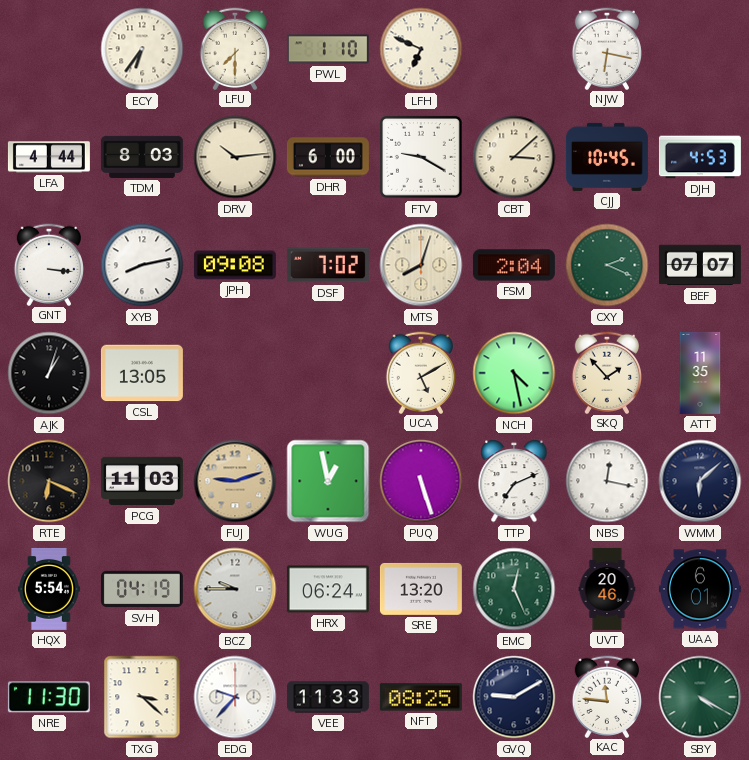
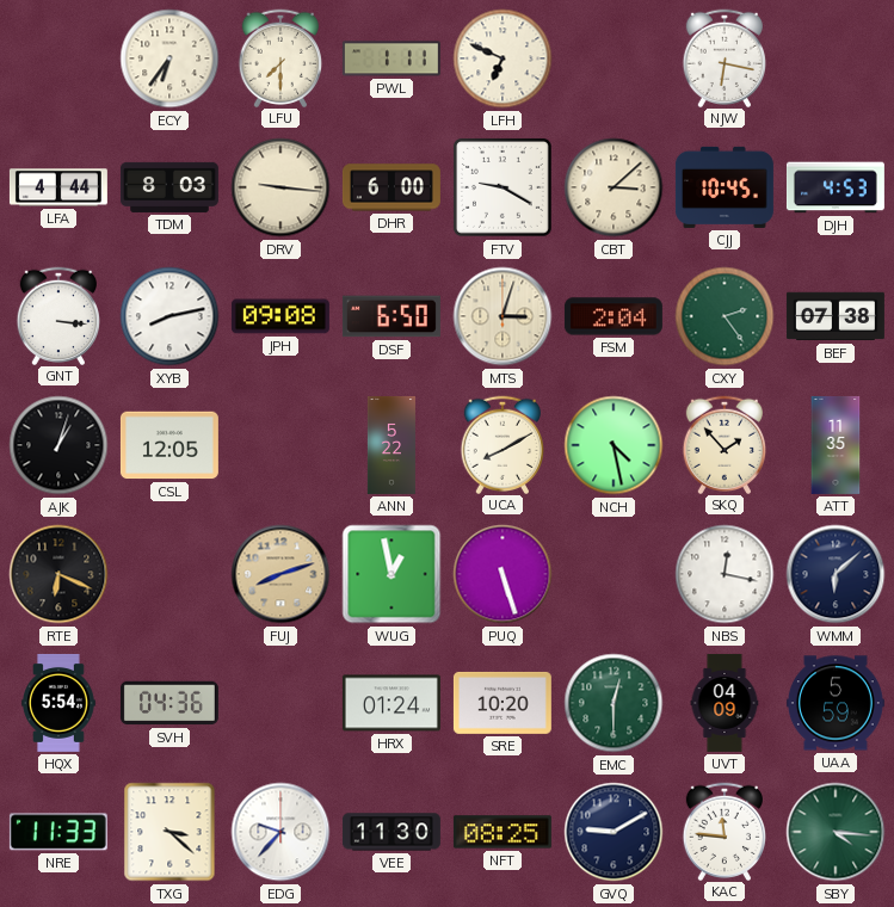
PWL: 1:10 -> 1:11 (391, 58)
DRV: 10:14 -> 9:16 (280, 187)
DSF: 7:02 -> 6:50 (391, 316)
MTS: 8:03 -> 3:03 (503, 316)
CXY: 2:19 -> 2:24 (725, 316)
BEF: 07:07 -> 07:38 (836, 316)
CSL: 13:05 -> 12:05 (169, 445)
ANN: none -> 5:22 (391, 445)
UCA: 5:10 -> 8:10 (503, 444)
PCG: 11:03 -> none (142, 481)
FUJ: 9:12 -> 8:12 (280, 574)
TTP: 7:11 -> none (514, 481)
SVH: 04:19 -> 04:36 (169, 703)
BCZ: 9:45 -> none (235, 589)
HRX: 06:24 -> 01:24 (391, 703)
SRE: 13:20 -> 10:20 (503, 703)
EMC: 12:26 -> 12:30 (614, 703)
UVT: 20:46 -> 04:09 (725, 703)
UAA: 6:01 -> 5:59 (836, 703)
NRE: 11:30 -> 11:33 (58, 832)
VEE: 11:33 -> 11:30 (391, 832)
SBY: 4:20 -> 4:16 (836, 832)
